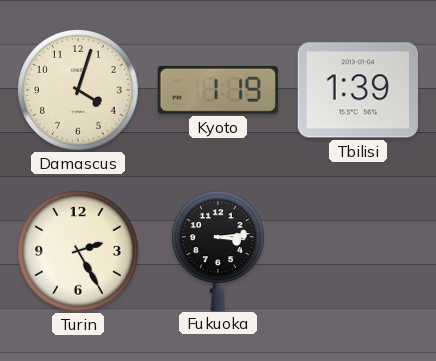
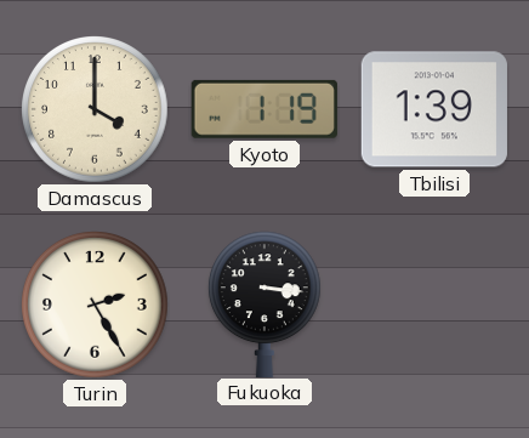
Damascus: 4:03 -> 4:00 (96, 110)
Fukuoka: 3:14 -> 3:16 (264, 303)
